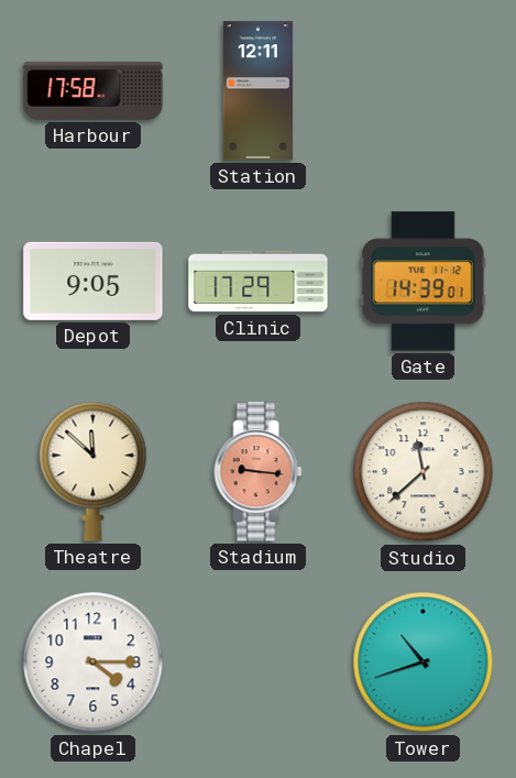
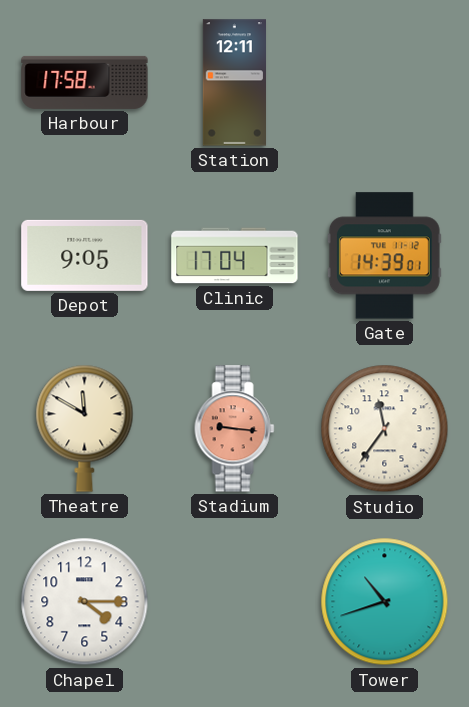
Clinic: 17:29 -> 17:04 (235, 256)
Theatre: 11:52 -> 11:50 (85, 428)
Studio: 11:38 -> 11:36 (385, 429)
